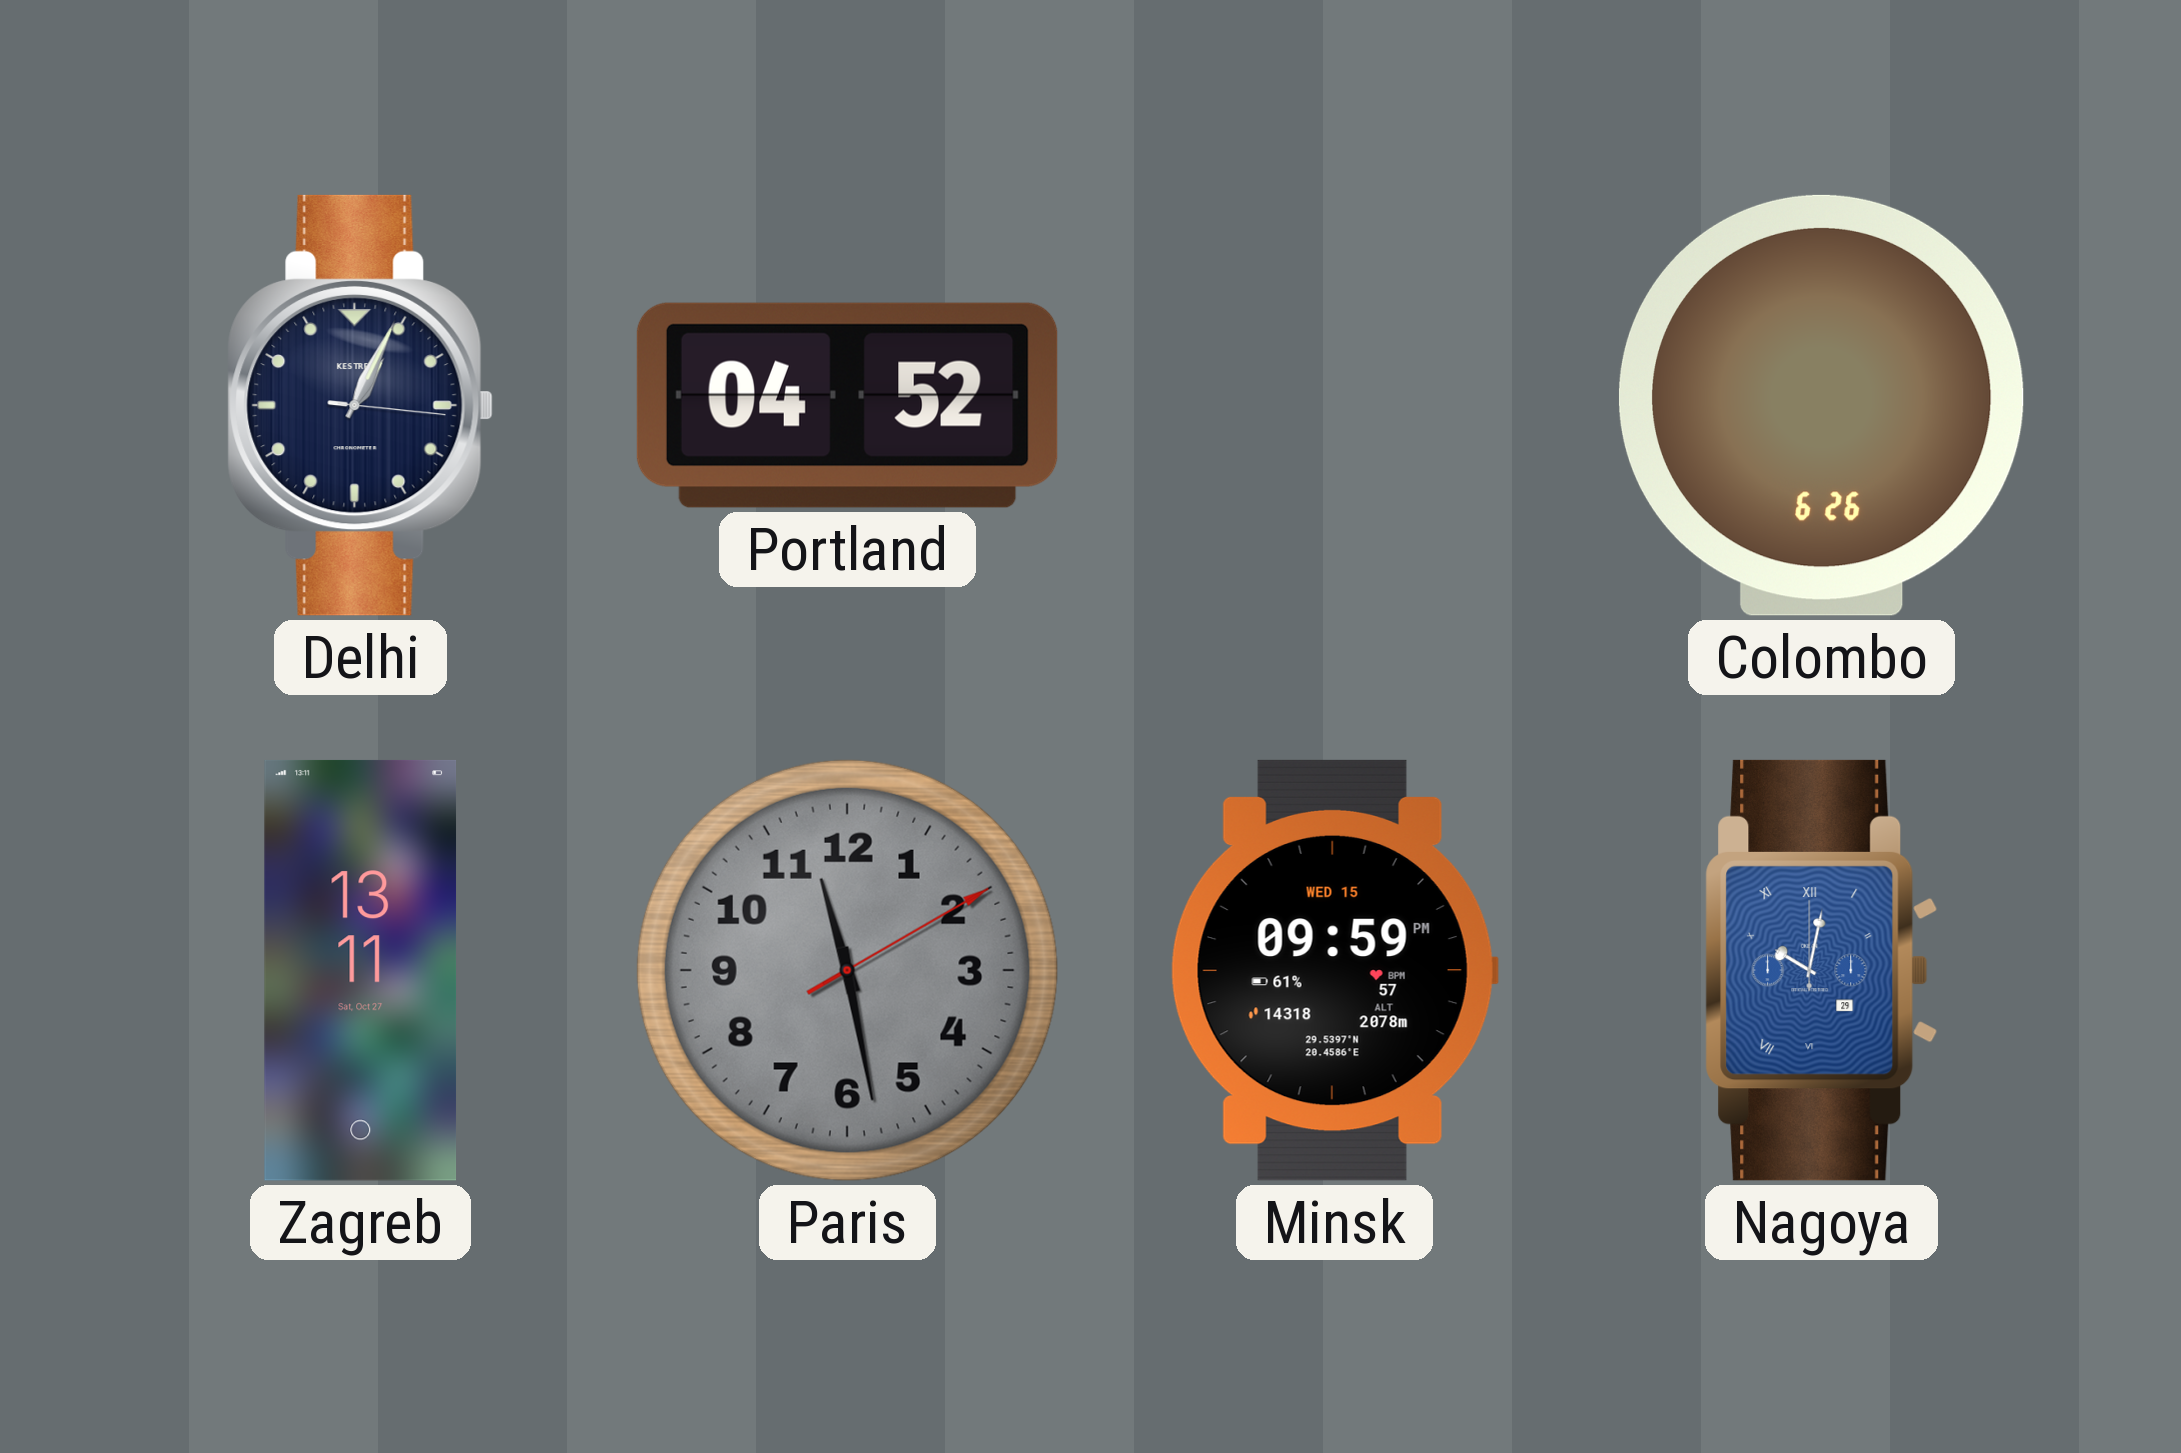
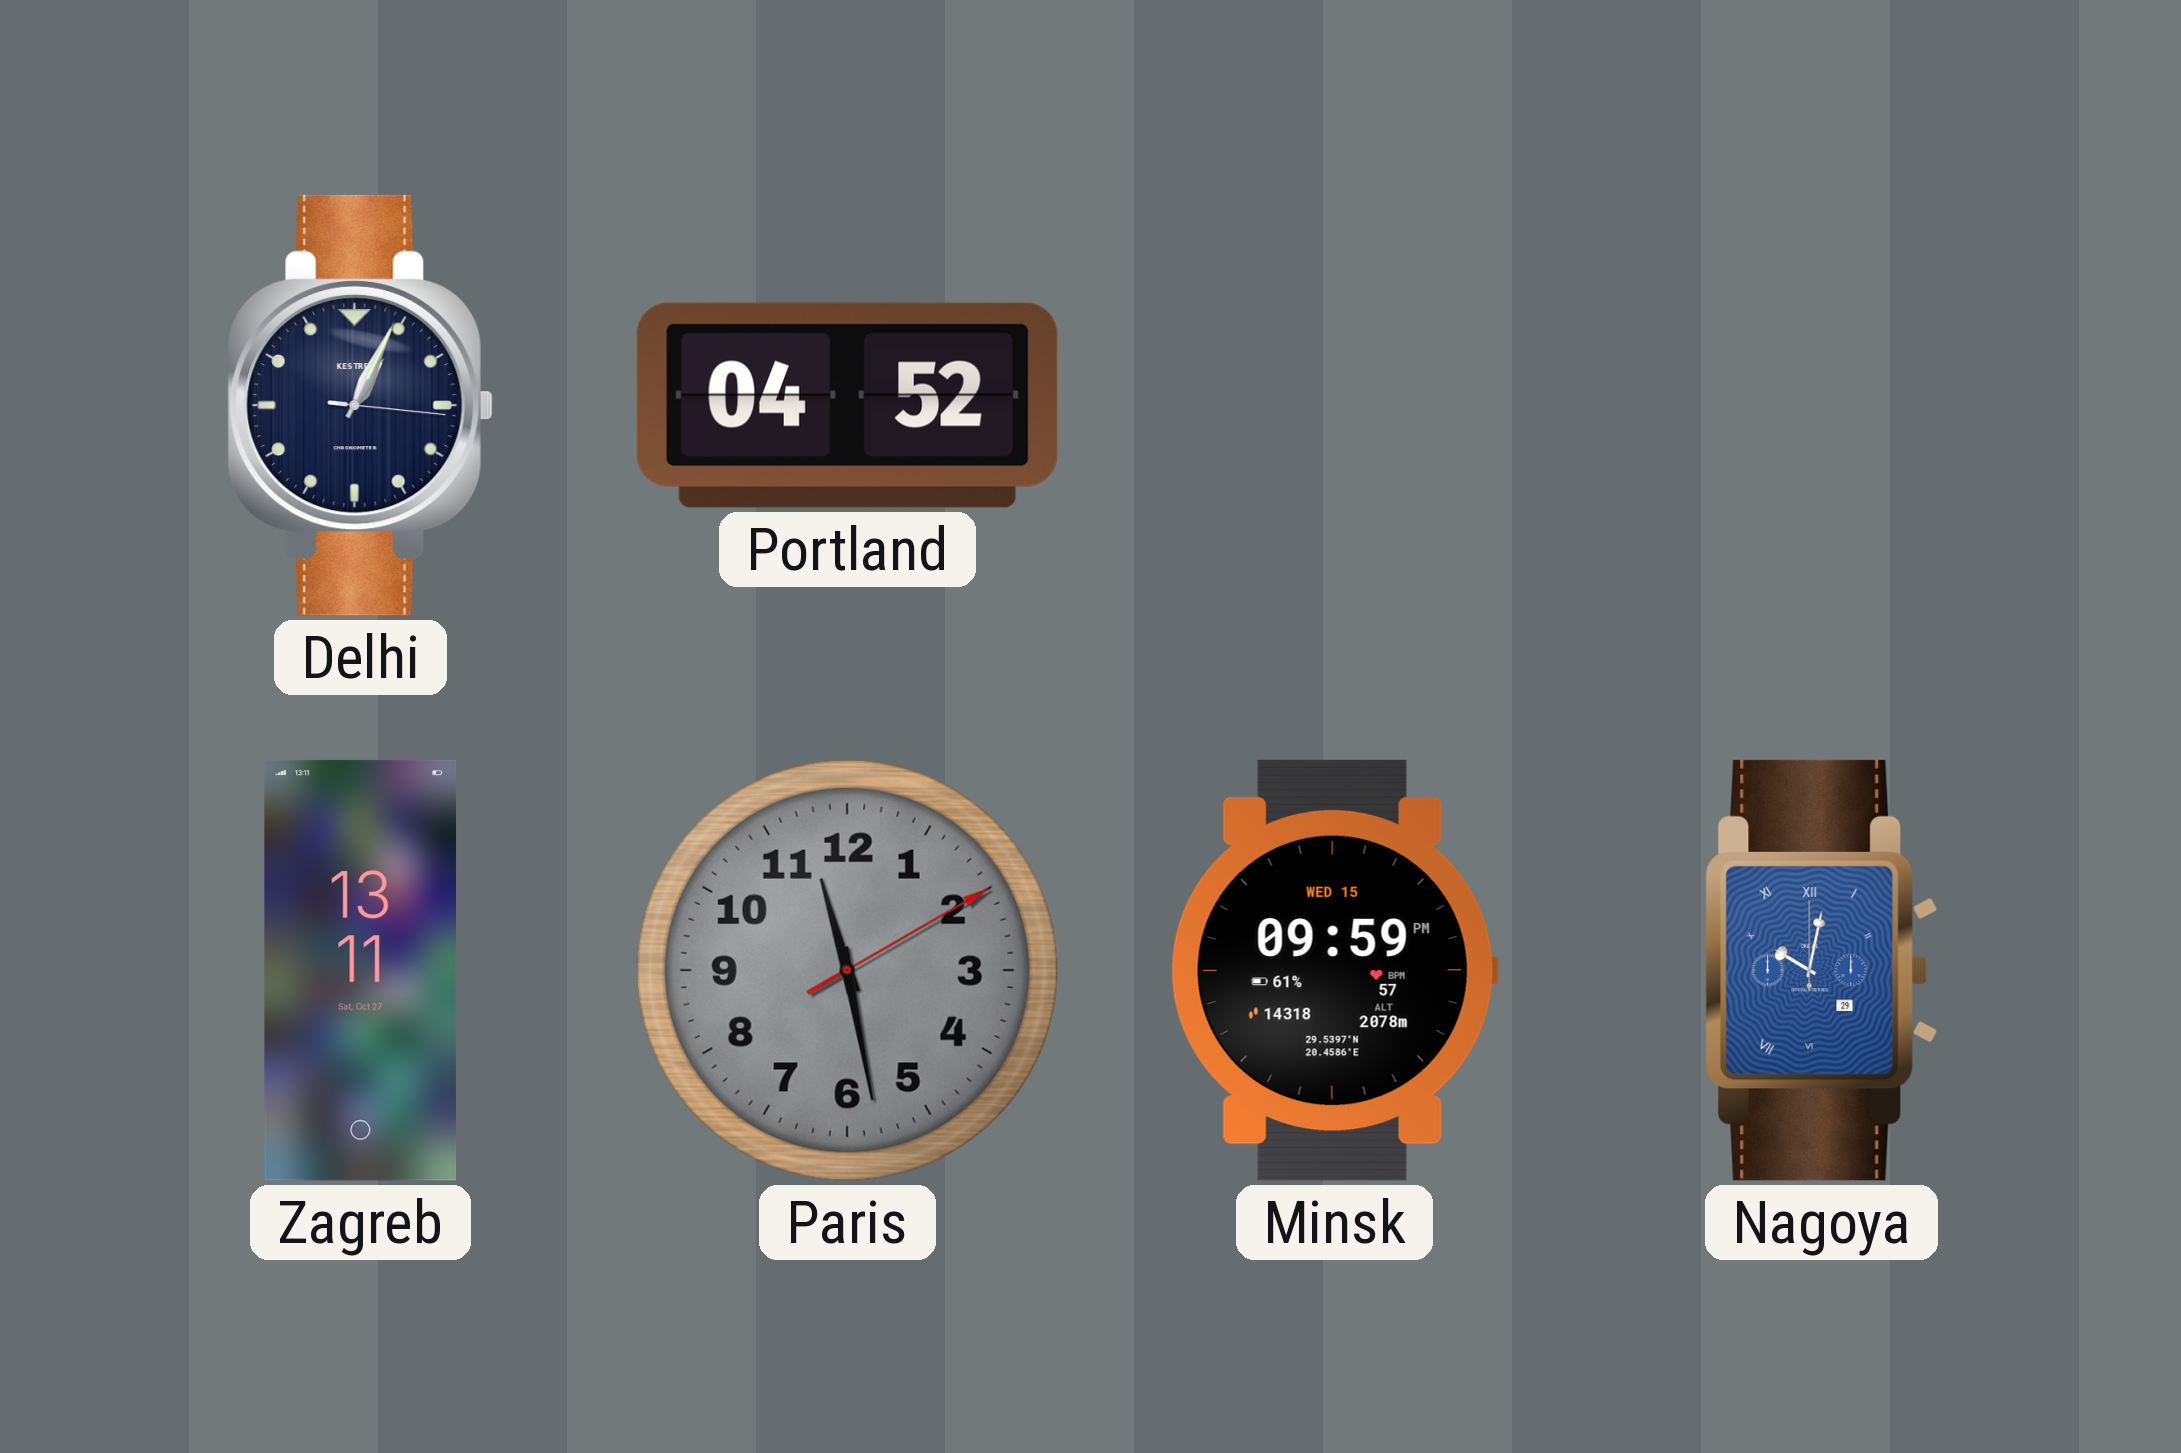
Colombo: 6:26 -> none (1821, 405)
